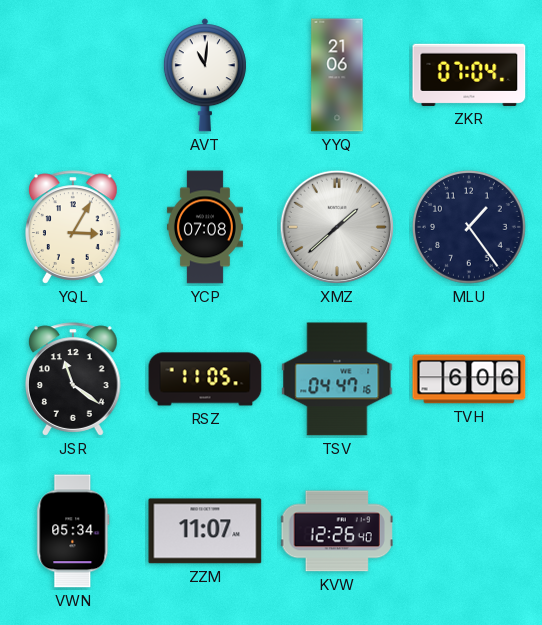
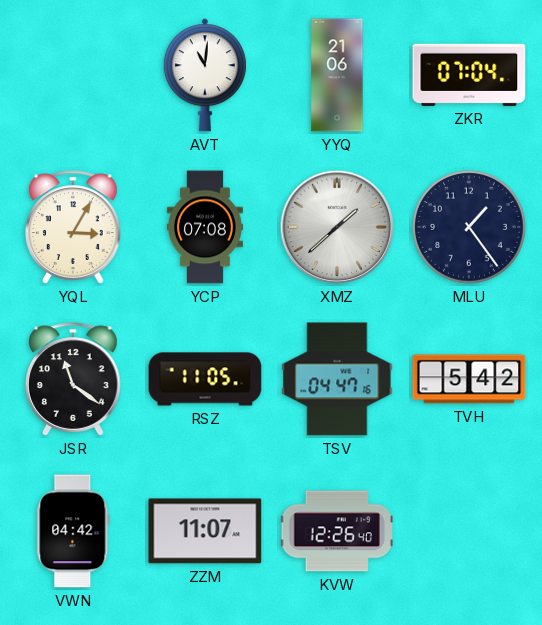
TVH: 6:06 -> 5:42 (469, 379)
VWN: 05:34 -> 04:42 (73, 531)
